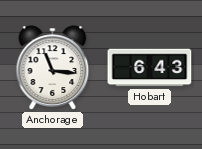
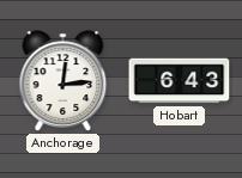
Anchorage: 11:16 -> 12:14 (63, 81)
